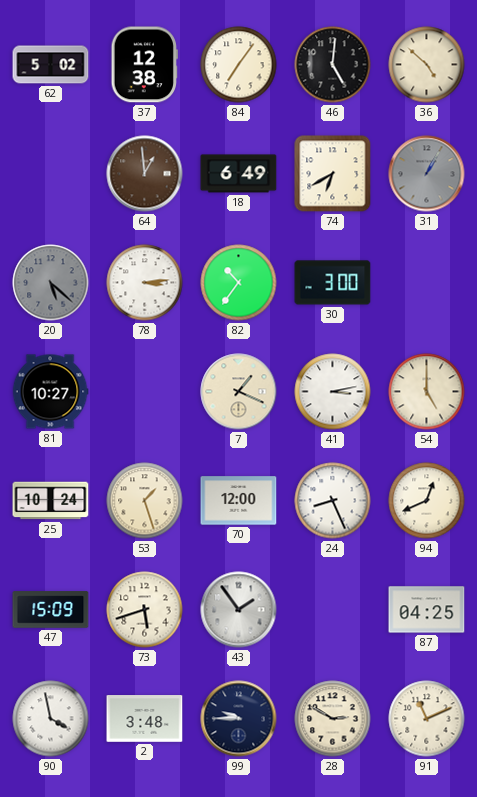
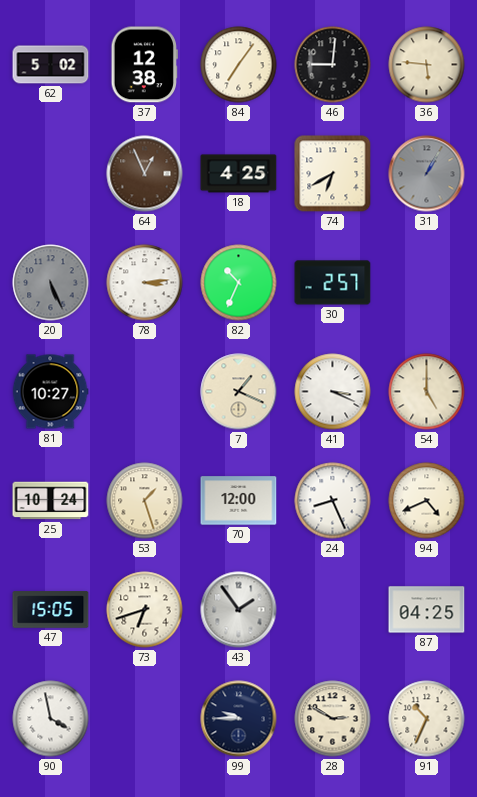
46: 5:01 -> 9:01 (333, 65)
36: 4:52 -> 5:46 (427, 65)
64: 12:59 -> 12:56 (145, 174)
18: 6:49 -> 4:25 (239, 174)
20: 5:22 -> 5:26 (51, 283)
82: 10:36 -> 10:34 (239, 283)
30: 3:00 -> 2:57 (333, 283)
41: 3:13 -> 3:19 (333, 392)
94: 12:41 -> 4:41 (427, 501)
47: 15:09 -> 15:05 (51, 610)
73: 5:42 -> 6:42 (145, 610)
2: 3:48 -> none (145, 719)
91: 11:11 -> 10:34 (427, 719)
